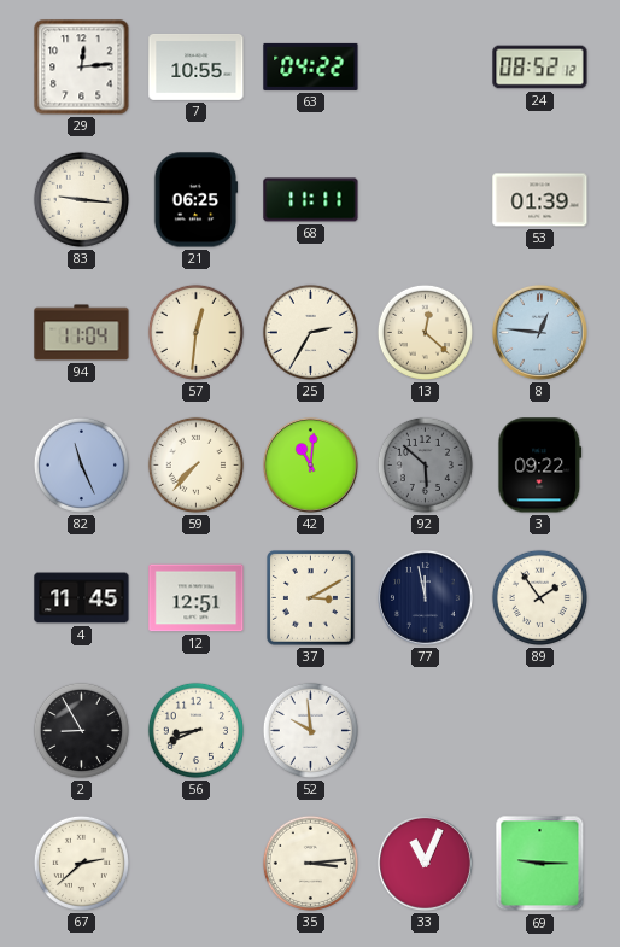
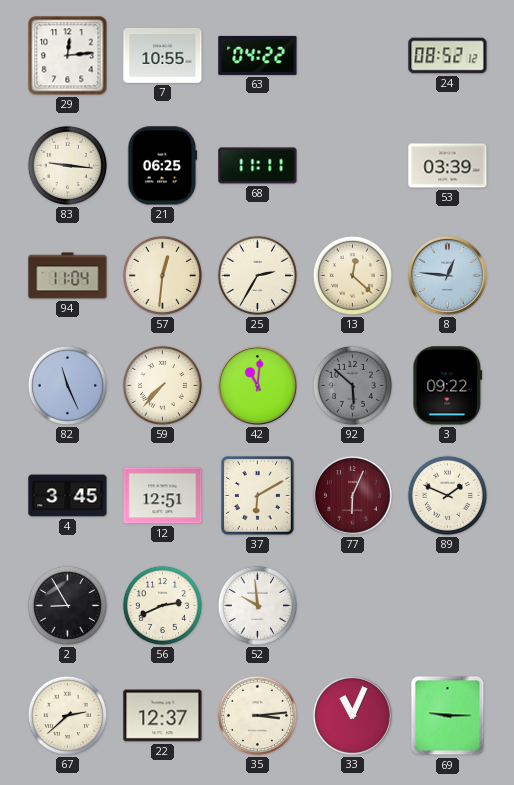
53: 01:39 -> 03:39 (448, 166)
4: 11:45 -> 3:45 (68, 496)
37: 3:10 -> 6:10 (258, 496)
77: 11:58 -> 6:04 (352, 495)
77 dial: navy -> burgundy (352, 495)
89: 1:54 -> 1:49 (447, 495)
56: 8:41 -> 2:41 (162, 605)
22: none -> 12:37 (163, 716)
